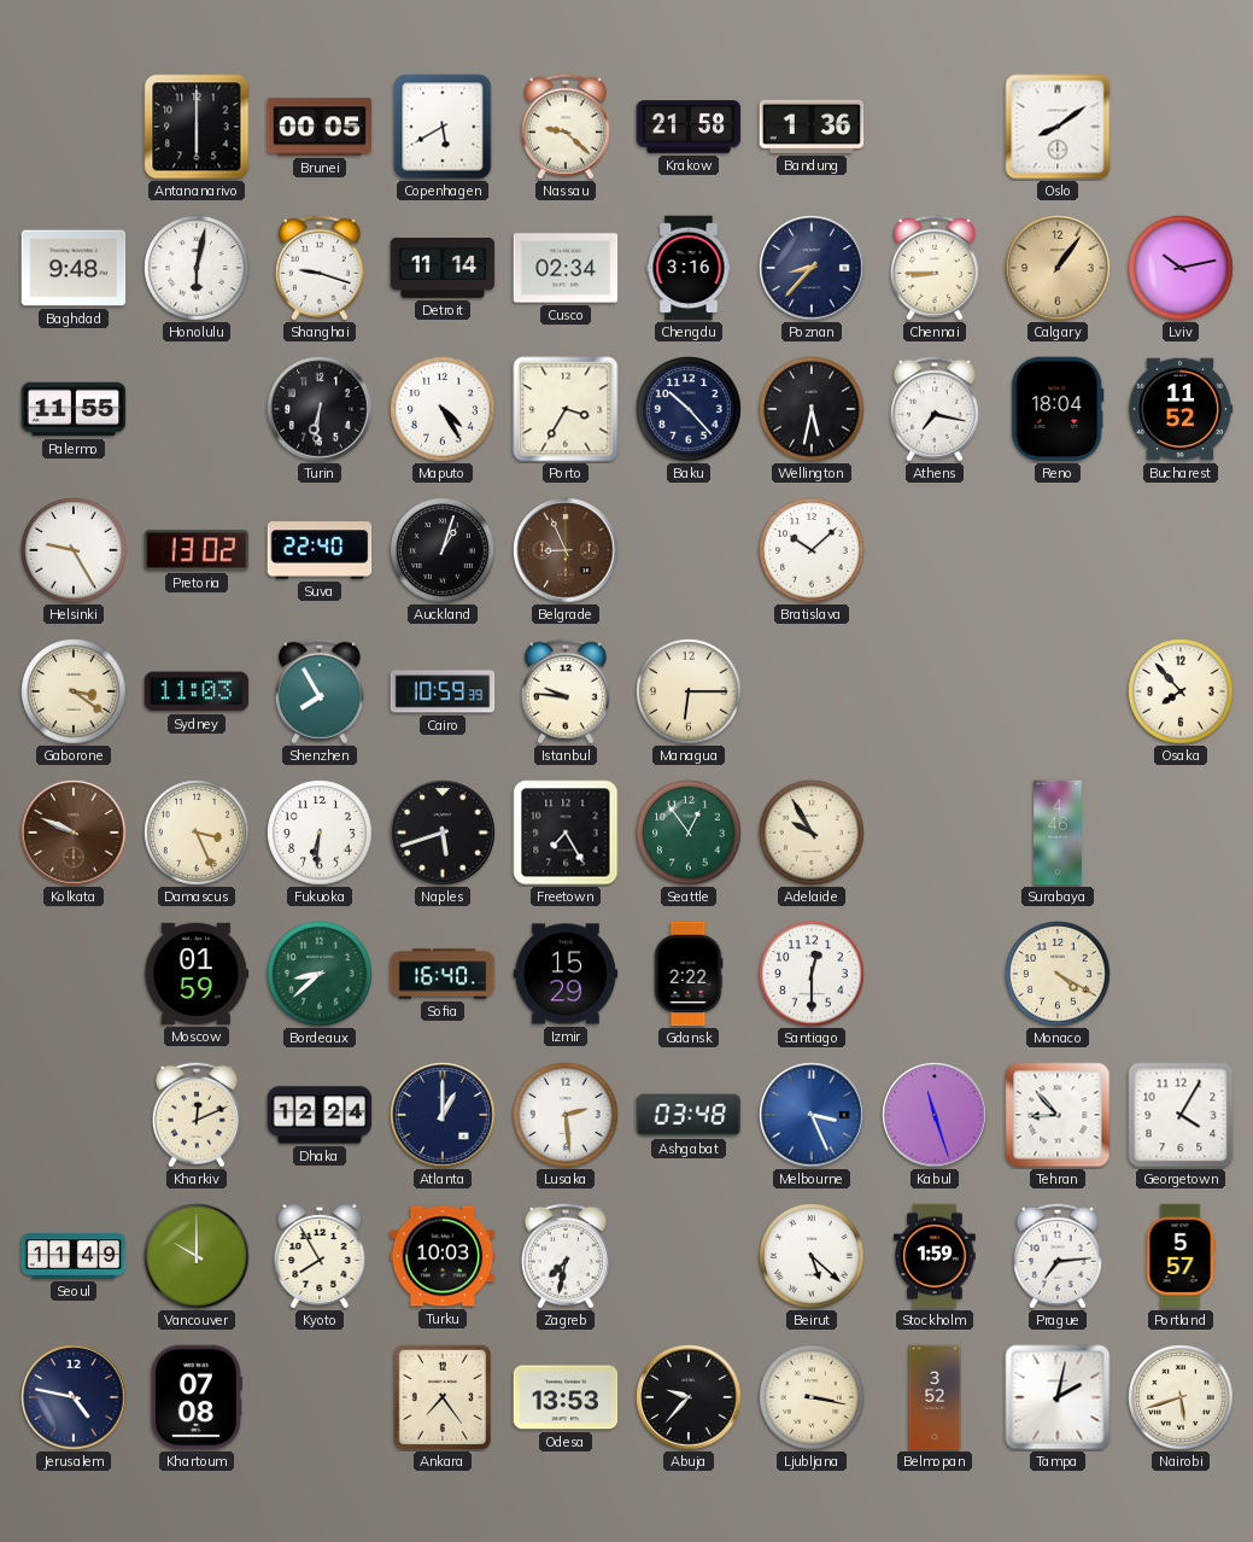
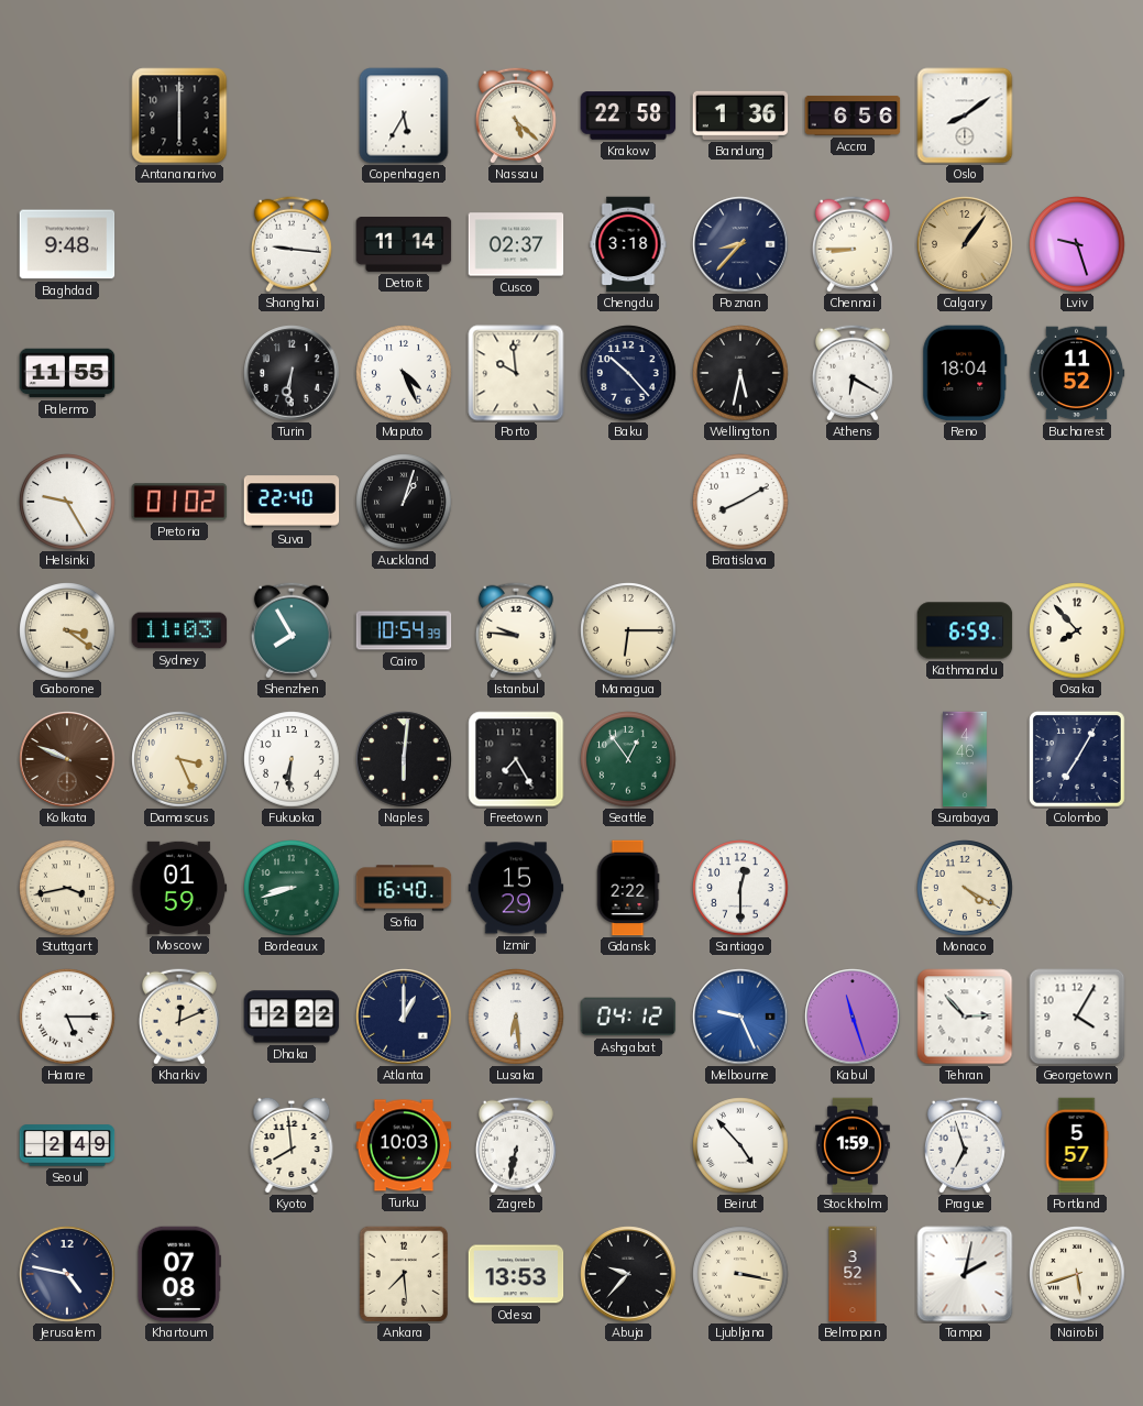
Brunei: 00:05 -> none (320, 127)
Copenhagen: 5:40 -> 5:35 (404, 116)
Nassau: 9:22 -> 5:22 (516, 116)
Krakow: 21:58 -> 22:58 (628, 116)
Accra: none -> 6:56 (853, 116)
Honolulu: 6:02 -> none (197, 268)
Shanghai: 9:18 -> 9:16 (292, 244)
Cusco: 02:34 -> 02:37 (516, 244)
Chengdu: 3:16 -> 3:18 (628, 244)
Lviv: 10:13 -> 9:27 (1077, 244)
Maputo: 4:25 -> 4:26 (404, 373)
Porto: 3:35 -> 9:59 (516, 373)
Athens: 7:17 -> 6:20 (853, 373)
Pretoria: 13:02 -> 01:02 (179, 502)
Belgrade: 8:56 -> none (566, 550)
Bratislava: 10:08 -> 8:10 (740, 502)
Cairo: 10:59 -> 10:54 (404, 630)
Kathmandu: none -> 6:59 (965, 630)
Naples: 5:42 -> 6:01 (404, 759)
Adelaide: 9:55 -> none (812, 833)
Colombo: none -> 7:05 (1078, 760)
Stuttgart: none -> 3:43 (67, 888)
Bordeaux: 8:38 -> 8:42 (292, 888)
Harare: none -> 5:15 (67, 1017)
Dhaka: 12:24 -> 12:22 (292, 1017)
Lusaka: 2:29 -> 6:29 (516, 1017)
Ashgabat: 03:48 -> 04:12 (628, 1017)
Melbourne: 3:26 -> 9:26 (740, 1017)
Tehran: 8:53 -> 2:53 (965, 1017)
Seoul: 11:49 -> 2:49 (67, 1145)
Vancouver: 10:00 -> none (197, 1256)
Kyoto: 7:55 -> 7:59 (292, 1144)
Zagreb: 7:32 -> 6:32 (516, 1145)
Beirut: 5:22 -> 4:53 (740, 1145)
Prague: 7:14 -> 6:57 (965, 1145)
Ankara: 7:24 -> 7:29 (403, 1273)
